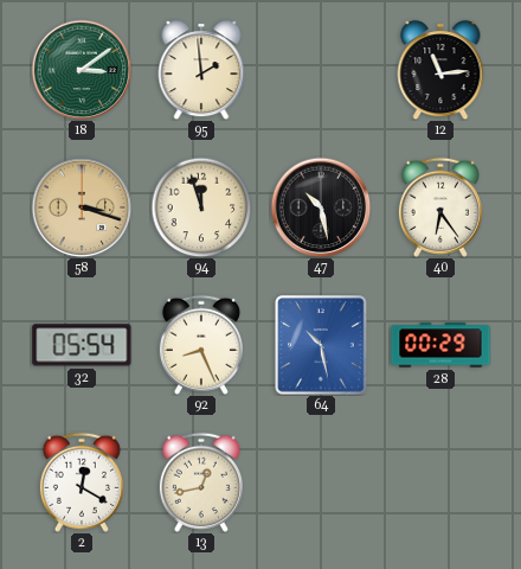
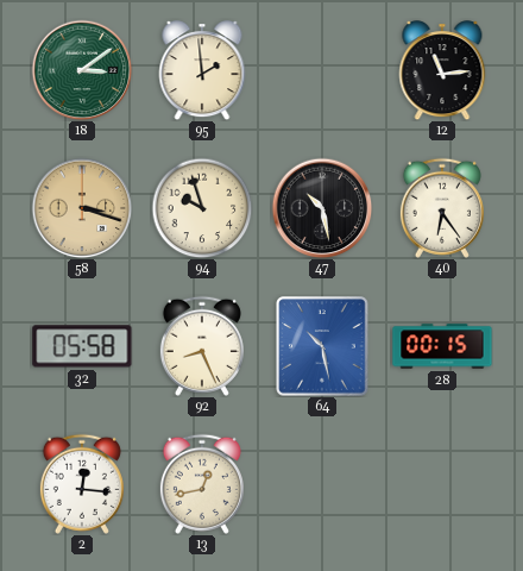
94: 11:57 -> 9:57 (202, 208)
32: 05:54 -> 05:58 (82, 346)
28: 00:29 -> 00:15 (442, 346)
2: 12:20 -> 12:16 (82, 484)
